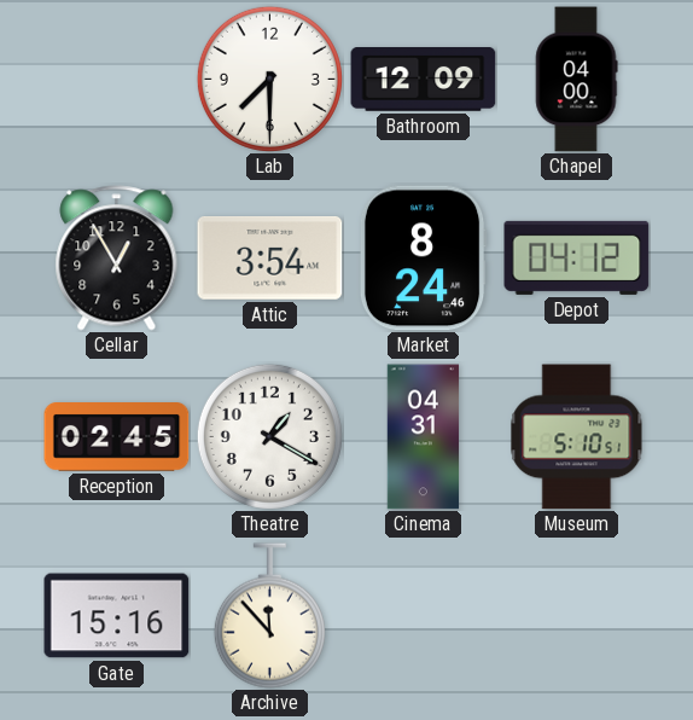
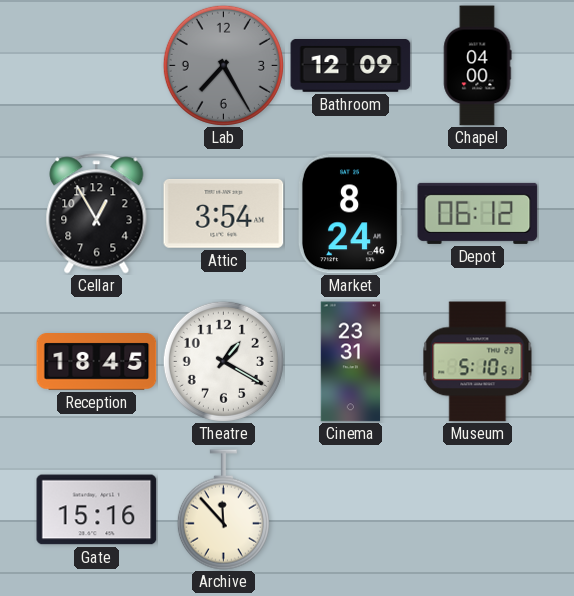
Lab: 7:30 -> 7:25 (223, 65)
Lab dial: white -> grey (223, 65)
Depot: 04:12 -> 06:12 (478, 213)
Reception: 02:45 -> 18:45 (97, 362)
Cinema: 04:31 -> 23:31 (351, 362)
